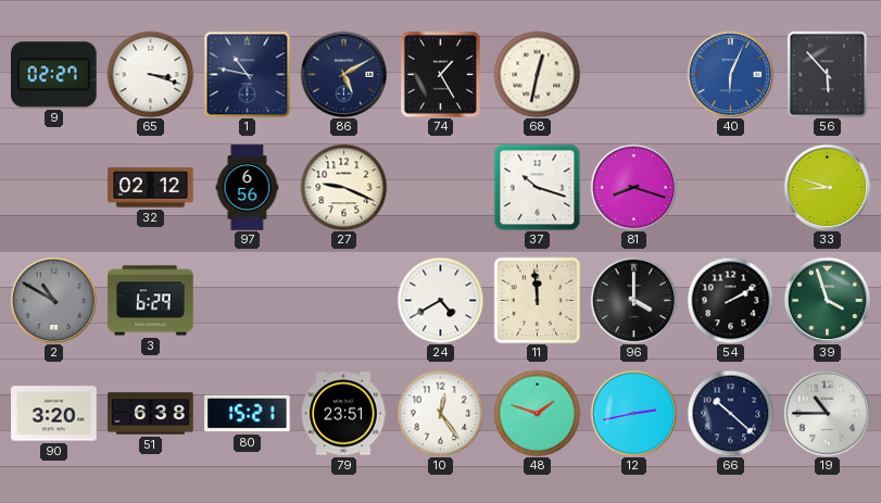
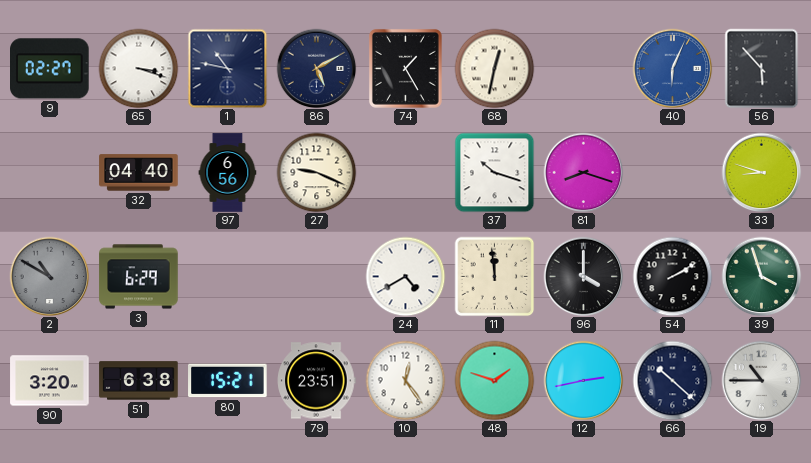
32: 02:12 -> 04:40 (139, 173)
